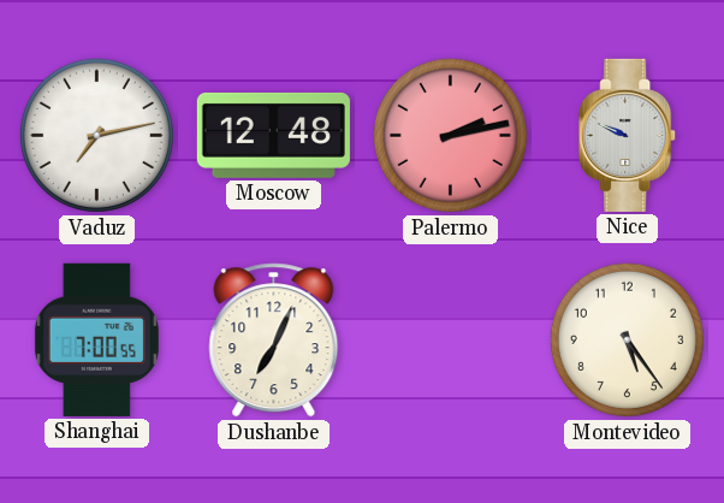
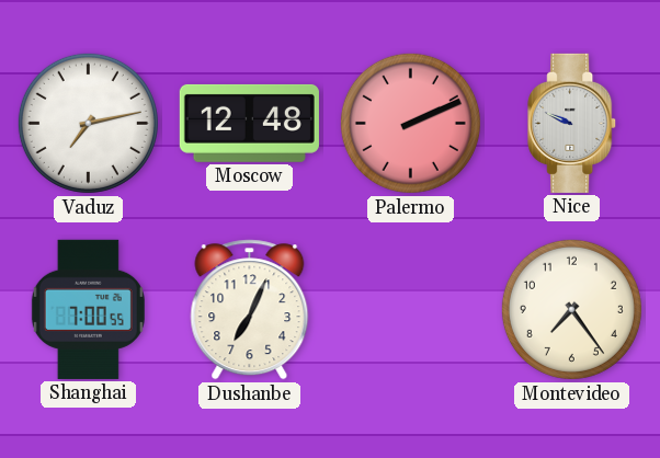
Palermo: 2:13 -> 2:11 (410, 123)
Montevideo: 5:24 -> 7:24 (571, 309)
